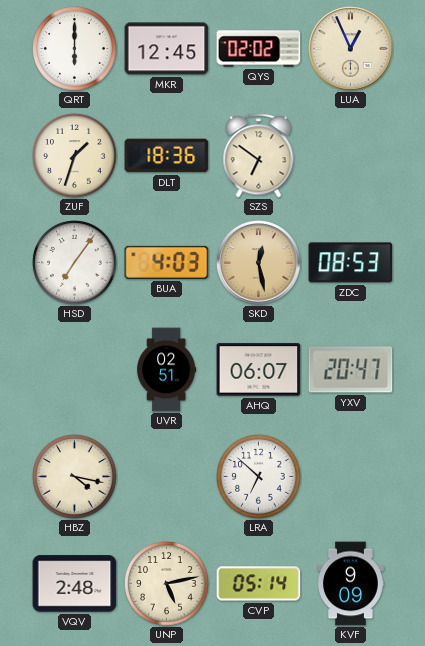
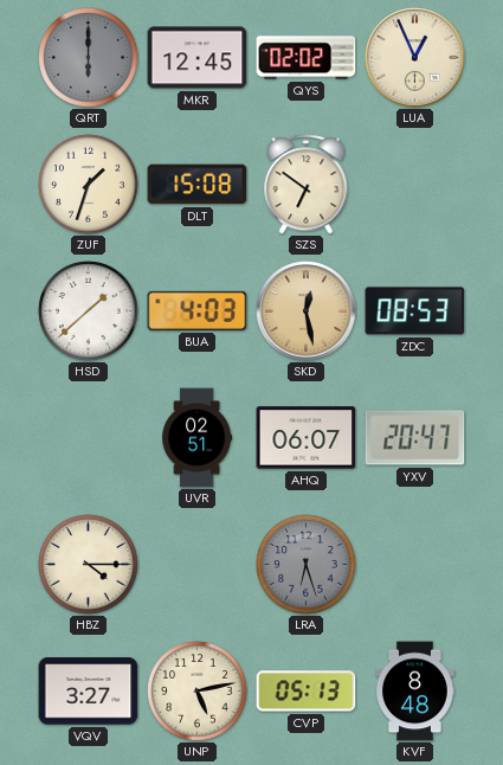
QRT dial: white -> grey (89, 58)
DLT: 18:36 -> 15:08 (198, 185)
HSD: 7:06 -> 1:38 (89, 311)
HBZ: 4:17 -> 4:15 (89, 565)
LRA: 6:52 -> 6:27 (307, 565)
LRA dial: white -> grey (307, 565)
VQV: 2:48 -> 3:27 (89, 692)
CVP: 05:14 -> 05:13 (307, 692)
KVF: 9:09 -> 8:48 (415, 692)
